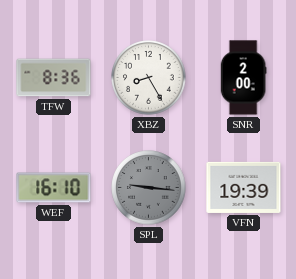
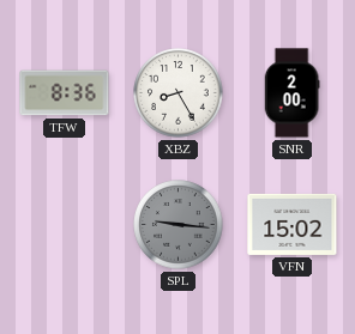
WEF: 16:10 -> none (54, 188)
VFN: 19:39 -> 15:02 (293, 224)
